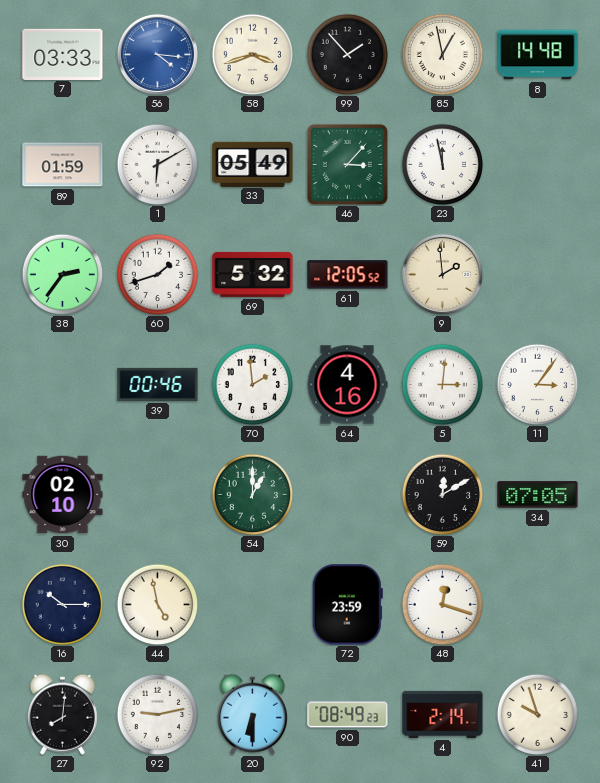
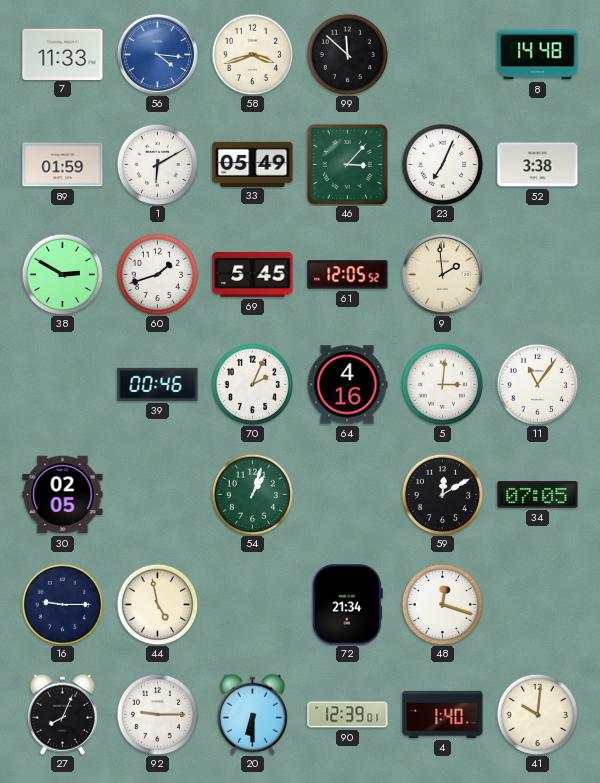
7: 03:33 -> 11:33 (63, 54)
99: 1:53 -> 11:52 (347, 54)
85: 12:58 -> none (442, 54)
23: 11:58 -> 7:04 (442, 164)
52: none -> 3:38 (538, 165)
38: 2:36 -> 2:50 (62, 274)
69: 5:32 -> 5:45 (253, 274)
70: 1:59 -> 2:04 (252, 384)
11: 3:06 -> 11:06 (537, 384)
30: 02:10 -> 02:05 (63, 495)
54: 1:00 -> 1:03 (252, 494)
16: 10:15 -> 9:15 (62, 604)
72: 23:59 -> 21:34 (347, 605)
27: 8:01 -> 8:04 (62, 714)
92: 9:13 -> 9:15 (157, 714)
90: 08:49 -> 12:39 (348, 715)
4: 2:14 -> 1:40 (443, 714)
41: 9:57 -> 10:01 (537, 714)
